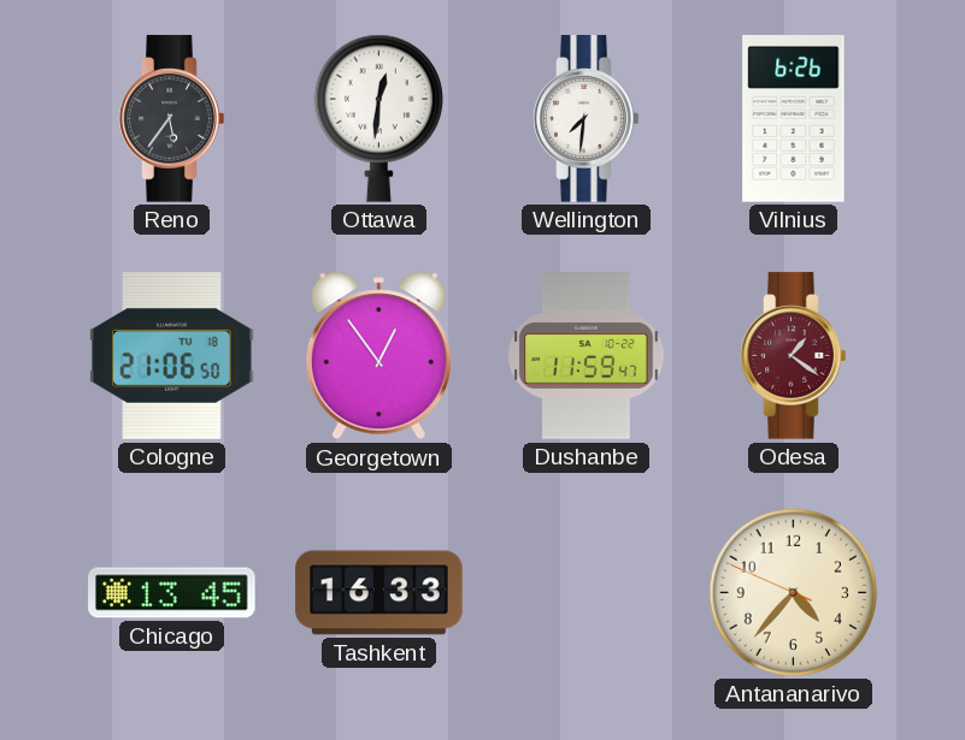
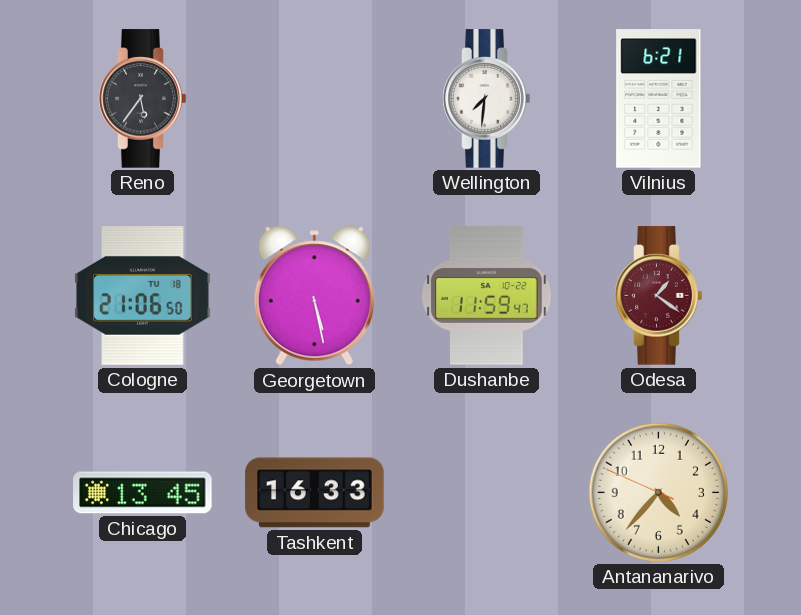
Ottawa: 12:31 -> none (378, 118)
Vilnius: 6:26 -> 6:21 (659, 99)
Georgetown: 12:54 -> 5:28 (314, 296)
